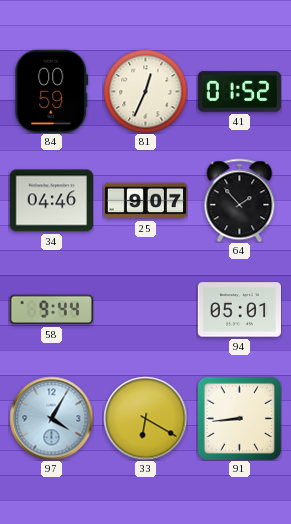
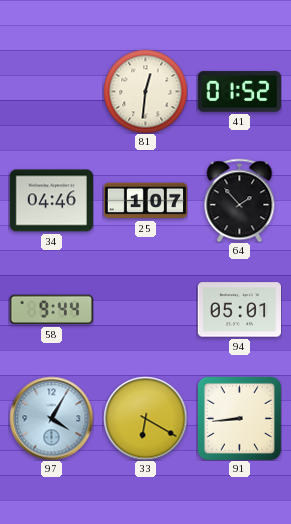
84: 00:59 -> none (52, 91)
81: 12:34 -> 12:31 (145, 91)
25: 9:07 -> 1:07 (145, 201)
